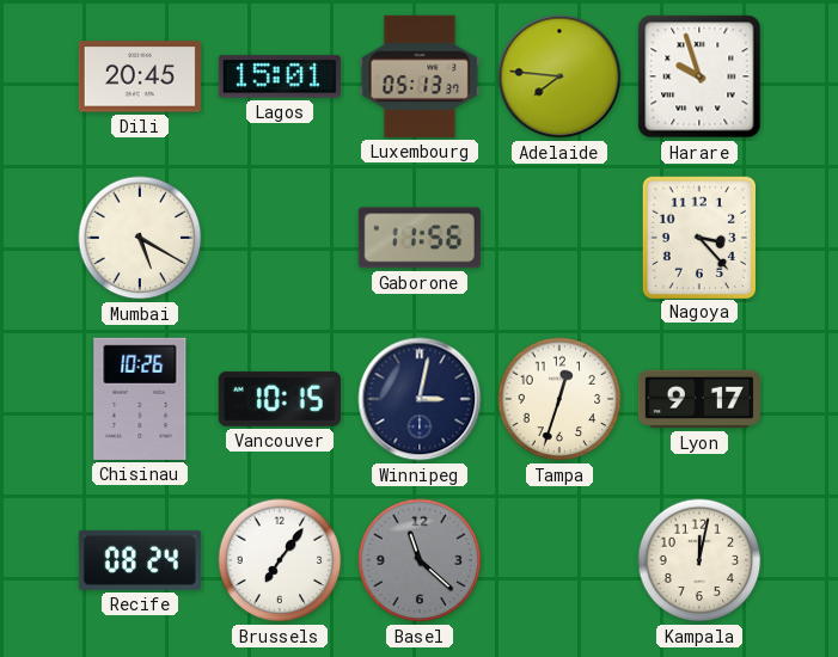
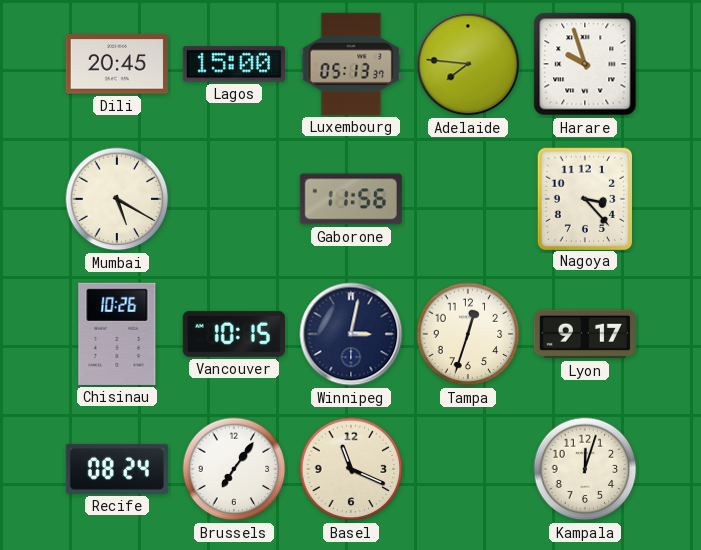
Lagos: 15:01 -> 15:00 (234, 64)
Basel: 11:22 -> 11:19 (351, 469)
Basel dial: grey -> cream (351, 469)
Kampala: 12:02 -> 12:03 (585, 469)
